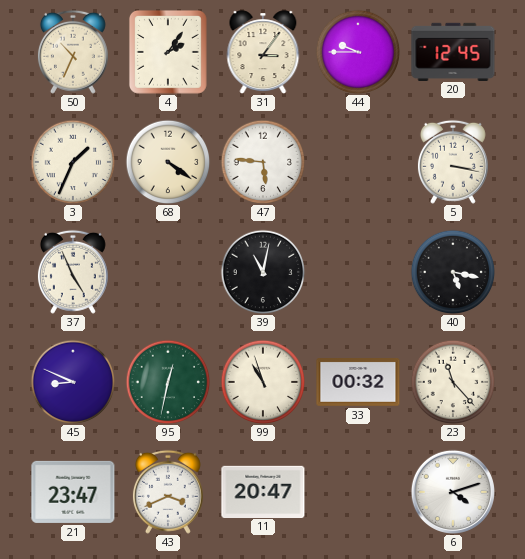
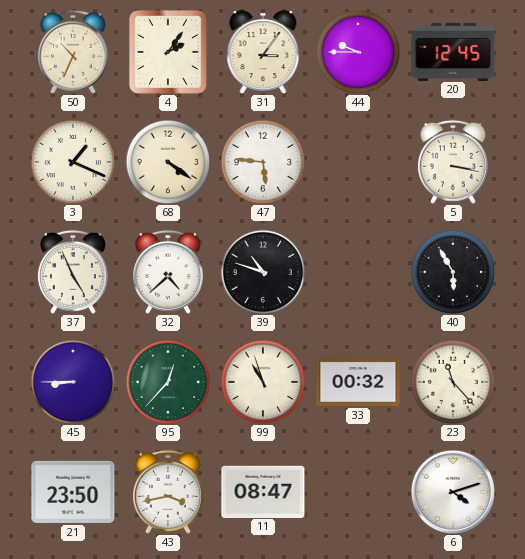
3: 1:34 -> 1:19 (73, 162)
32: none -> 4:38 (168, 272)
39: 11:02 -> 10:48 (263, 272)
40: 5:17 -> 5:55 (453, 272)
45: 8:49 -> 8:45 (73, 382)
95: 12:32 -> 12:37 (168, 382)
21: 23:47 -> 23:50 (73, 492)
43: 3:41 -> 3:43 (168, 492)
11: 20:47 -> 08:47 (263, 491)
